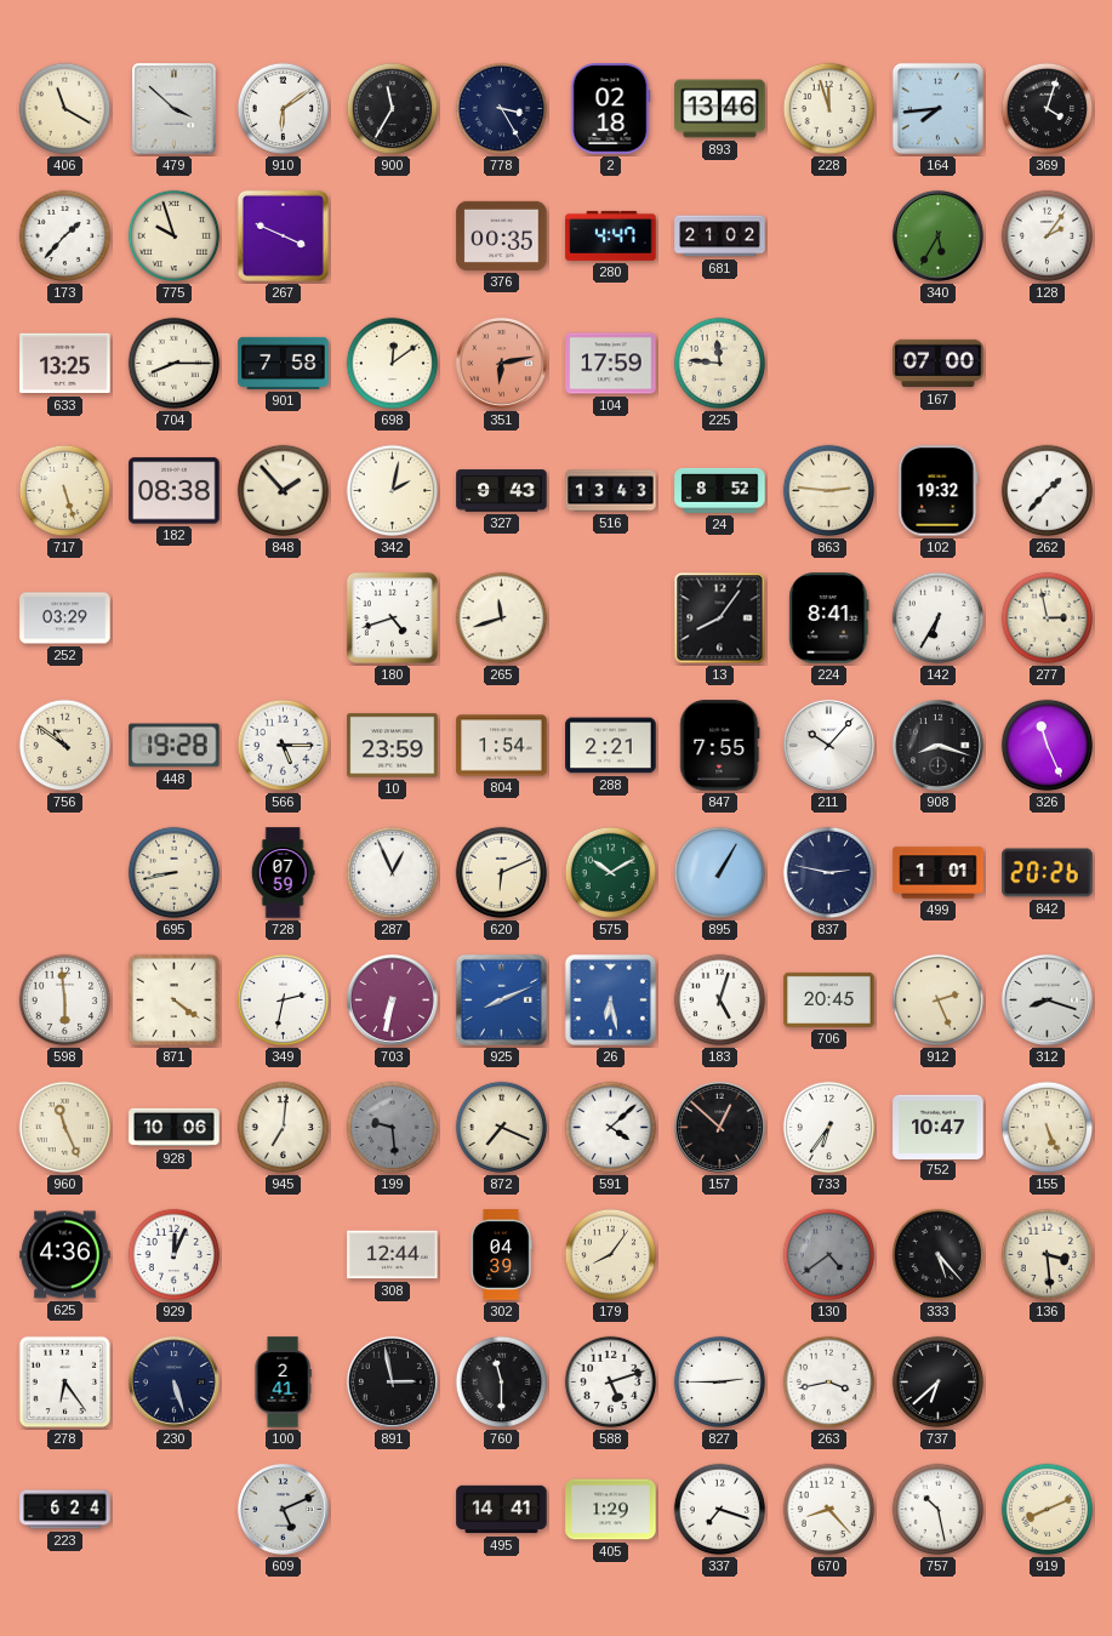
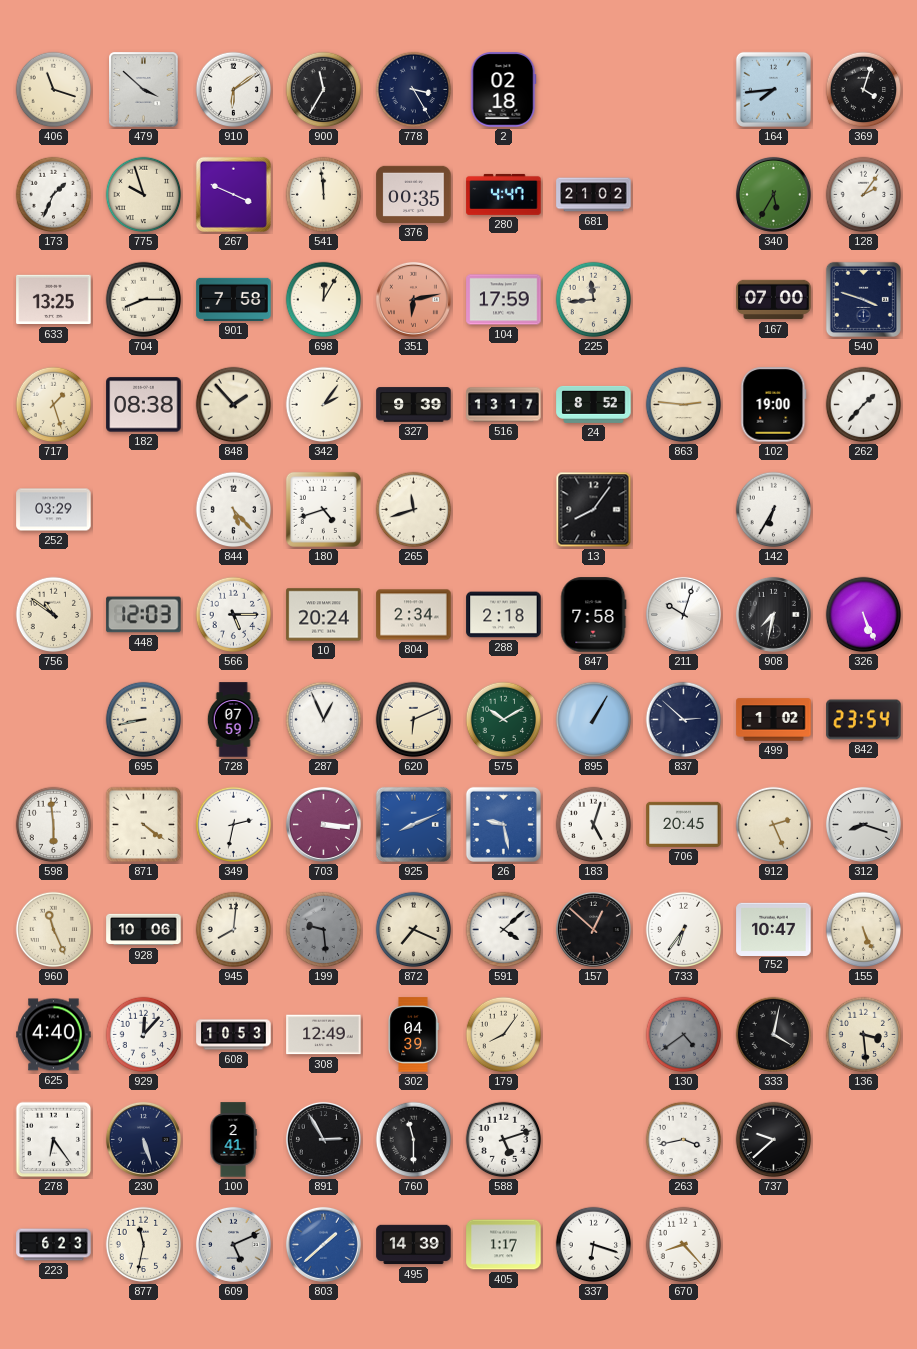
406: 11:20 -> 11:18 (54, 90)
893: 13:46 -> none (720, 109)
228: 11:57 -> none (829, 109)
173: 1:37 -> 1:34 (54, 195)
541: none -> 11:59 (324, 195)
698: 12:09 -> 12:05 (324, 300)
225: 11:46 -> 11:44 (594, 300)
540: none -> 3:48 (863, 299)
717: 5:27 -> 1:27 (54, 405)
342: 2:02 -> 2:06 (324, 405)
327: 9:43 -> 9:39 (414, 405)
516: 13:43 -> 13:17 (504, 405)
102: 19:32 -> 19:00 (774, 405)
844: none -> 5:23 (234, 510)
224: 8:41 -> none (829, 619)
277: 2:58 -> none (1048, 619)
448: 19:28 -> 12:03 (144, 615)
10: 23:59 -> 20:24 (324, 615)
804: 1:54 -> 2:34 (414, 615)
288: 2:21 -> 2:18 (504, 615)
847: 7:55 -> 7:58 (594, 615)
211: 10:07 -> 10:03 (683, 614)
908: 8:18 -> 7:32 (773, 614)
326: 11:26 -> 5:26 (864, 615)
837: 2:47 -> 2:52 (684, 720)
499: 1:01 -> 1:02 (774, 720)
842: 20:26 -> 23:54 (864, 720)
703: 6:32 -> 3:16 (323, 824)
26: 6:28 -> 9:28 (503, 824)
945: 7:01 -> 8:01 (234, 930)
625: 4:36 -> 4:40 (54, 1035)
929: 12:04 -> 12:07 (144, 1035)
608: none -> 10:53 (234, 1035)
308: 12:44 -> 12:49 (324, 1035)
333: 5:23 -> 4:02 (774, 1035)
891: 2:58 -> 2:55 (323, 1139)
827: 2:45 -> none (720, 1383)
737: 6:38 -> 9:38 (774, 1140)
223: 6:24 -> 6:23 (54, 1245)
877: none -> 11:32 (144, 1245)
803: none -> 1:38 (323, 1244)
495: 14:41 -> 14:39 (414, 1245)
405: 1:29 -> 1:17 (504, 1245)
337: 7:18 -> 6:18 (594, 1245)
757: 10:28 -> none (939, 1510)
919: 8:11 -> none (1048, 1510)
